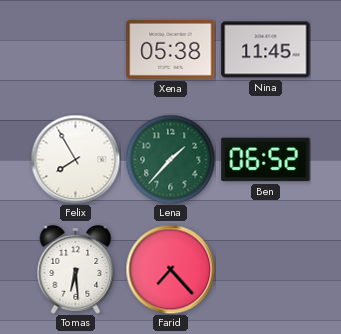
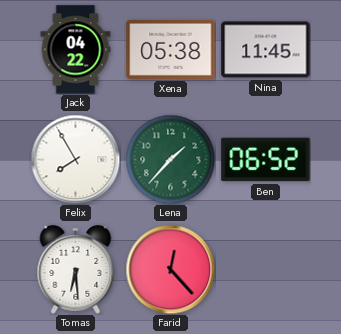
Jack: none -> 04:22 (76, 50)
Farid: 7:23 -> 12:23 (170, 269)
